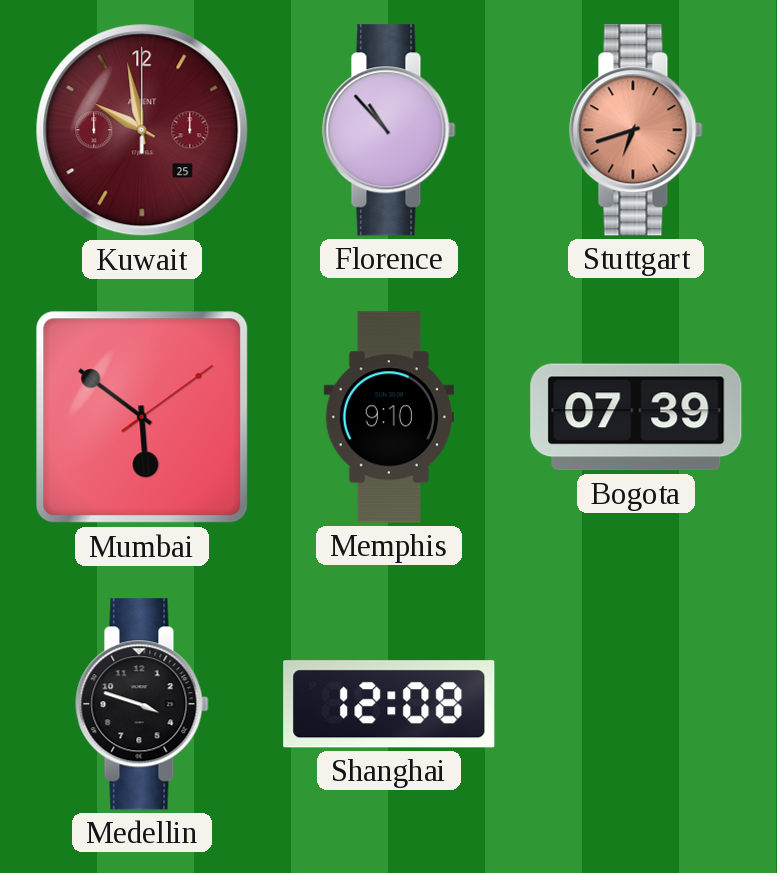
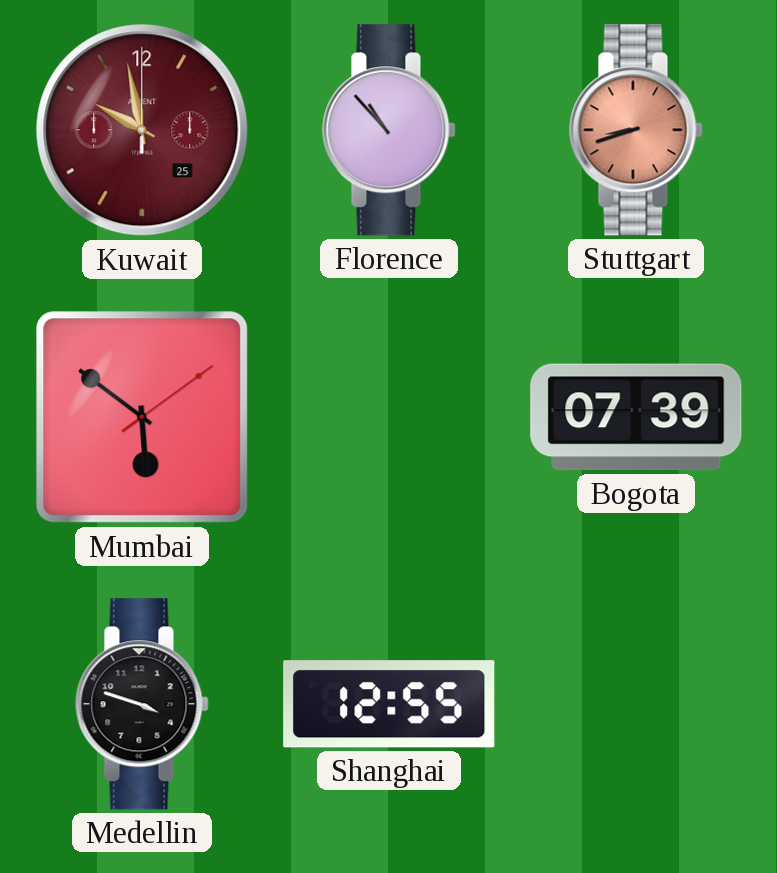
Stuttgart: 6:42 -> 8:42 (636, 130)
Memphis: 9:10 -> none (389, 417)
Shanghai: 12:08 -> 12:55 (389, 704)
